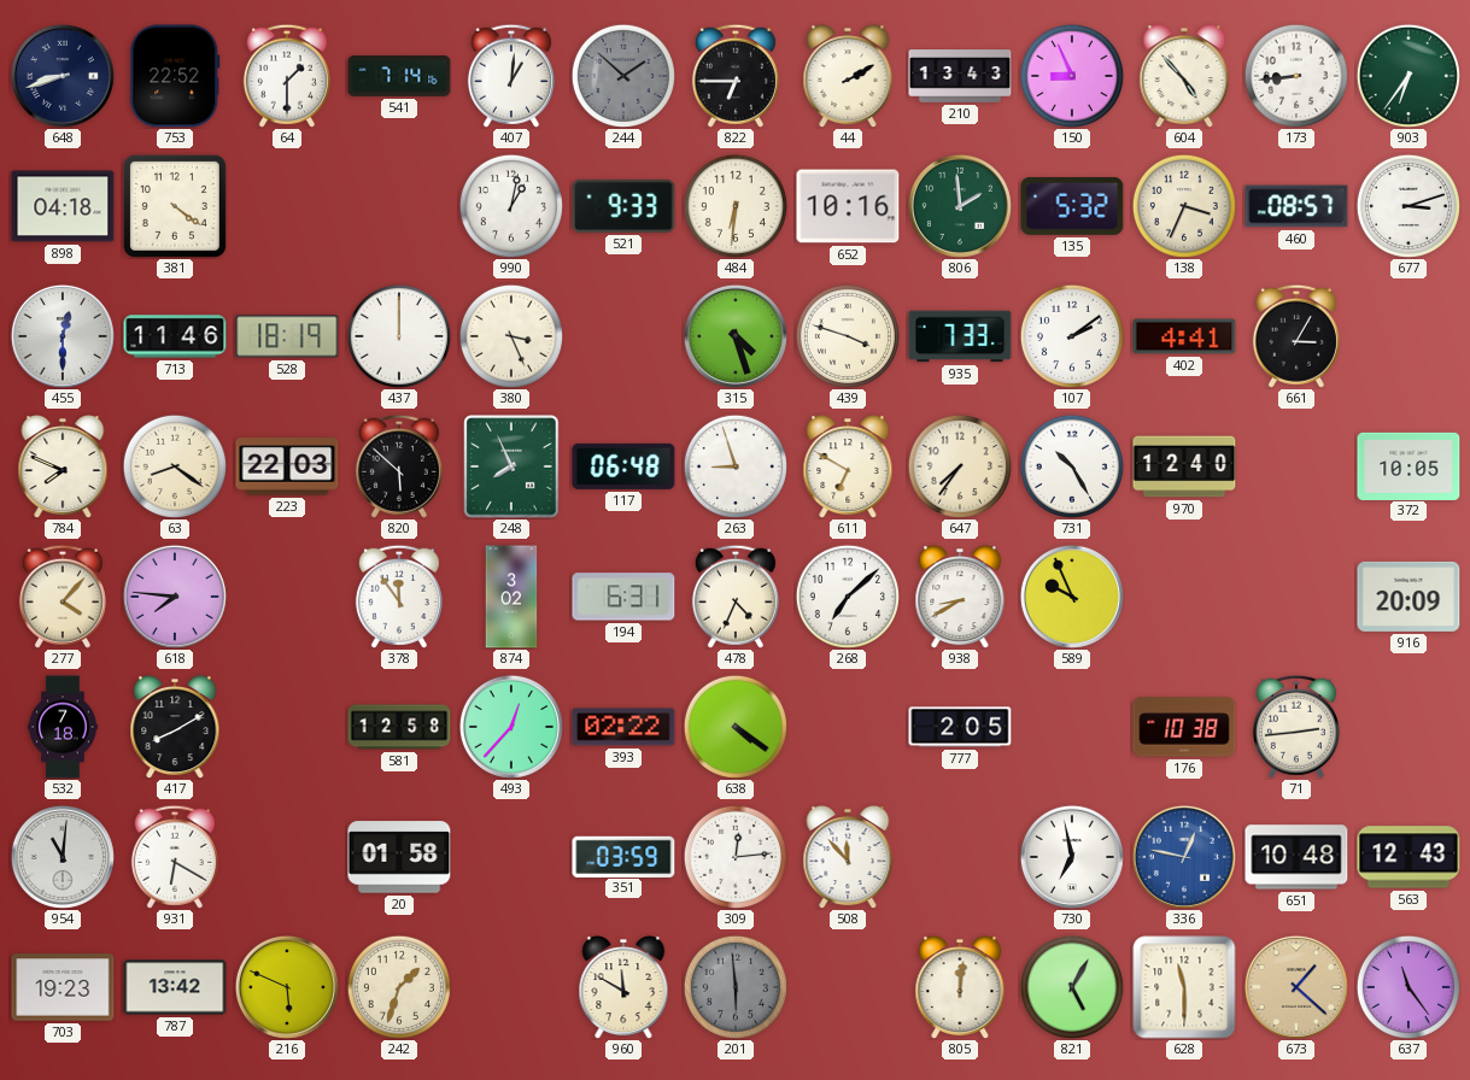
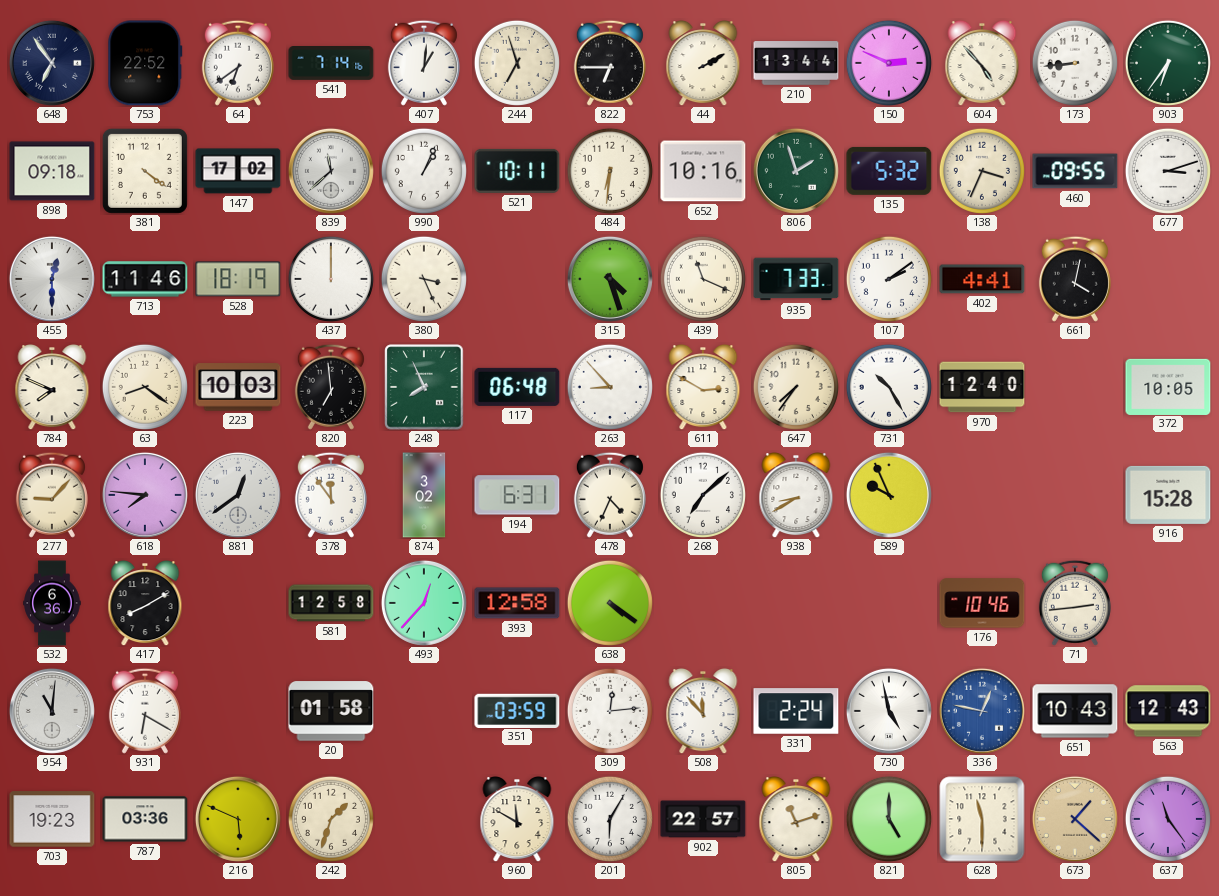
648: 8:42 -> 6:54 (52, 63)
64: 1:30 -> 6:39 (238, 63)
244: 1:52 -> 6:57 (517, 63)
244 dial: grey -> cream (517, 63)
210: 13:43 -> 13:44 (796, 63)
150: 8:56 -> 2:49 (889, 63)
898: 04:18 -> 09:18 (52, 171)
147: none -> 17:02 (238, 171)
839: none -> 11:38 (331, 171)
990: 1:02 -> 1:04 (424, 171)
521: 9:33 -> 10:11 (517, 171)
806: 1:59 -> 1:57 (796, 171)
460: 08:57 -> 09:55 (1075, 171)
439: 3:48 -> 11:19 (703, 279)
661: 3:05 -> 4:02 (1075, 279)
223: 22:03 -> 10:03 (238, 387)
820: 5:52 -> 6:59 (331, 387)
263: 8:57 -> 8:53 (610, 387)
611: 6:50 -> 2:50 (703, 388)
277: 4:07 -> 9:07 (52, 495)
881: none -> 12:39 (238, 495)
916: 20:09 -> 15:28 (1168, 495)
532: 7:18 -> 6:36 (52, 603)
393: 02:22 -> 12:58 (517, 603)
777: 2:05 -> none (960, 727)
176: 10:38 -> 10:46 (982, 603)
331: none -> 2:24 (796, 711)
730: 6:58 -> 4:58 (889, 711)
651: 10:48 -> 10:43 (1075, 711)
787: 13:42 -> 03:36 (145, 819)
201: 5:59 -> 6:05 (610, 819)
201 dial: grey -> white (610, 819)
902: none -> 22:57 (703, 819)
805: 12:01 -> 11:12 (796, 820)
821: 5:05 -> 5:00 (889, 819)
